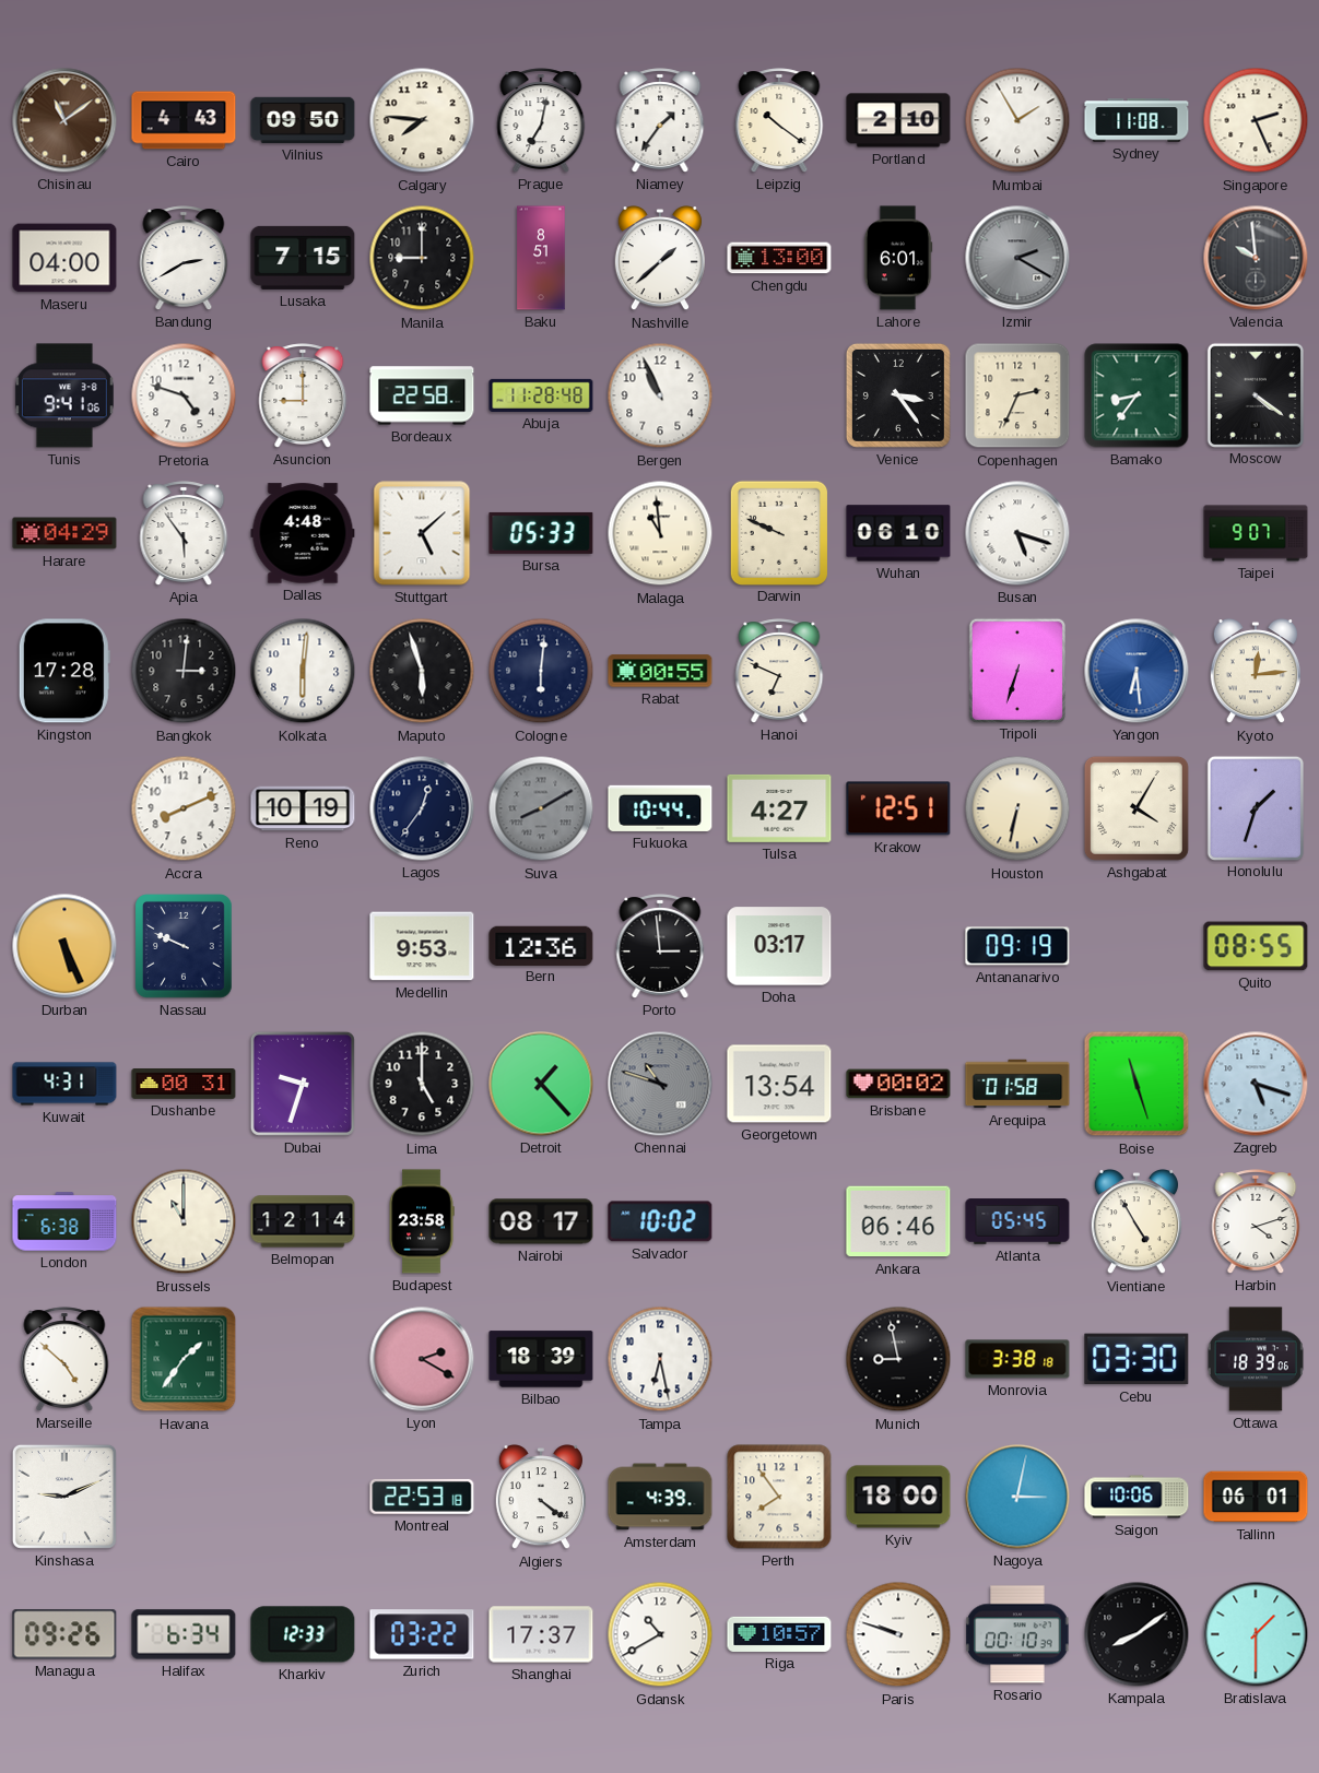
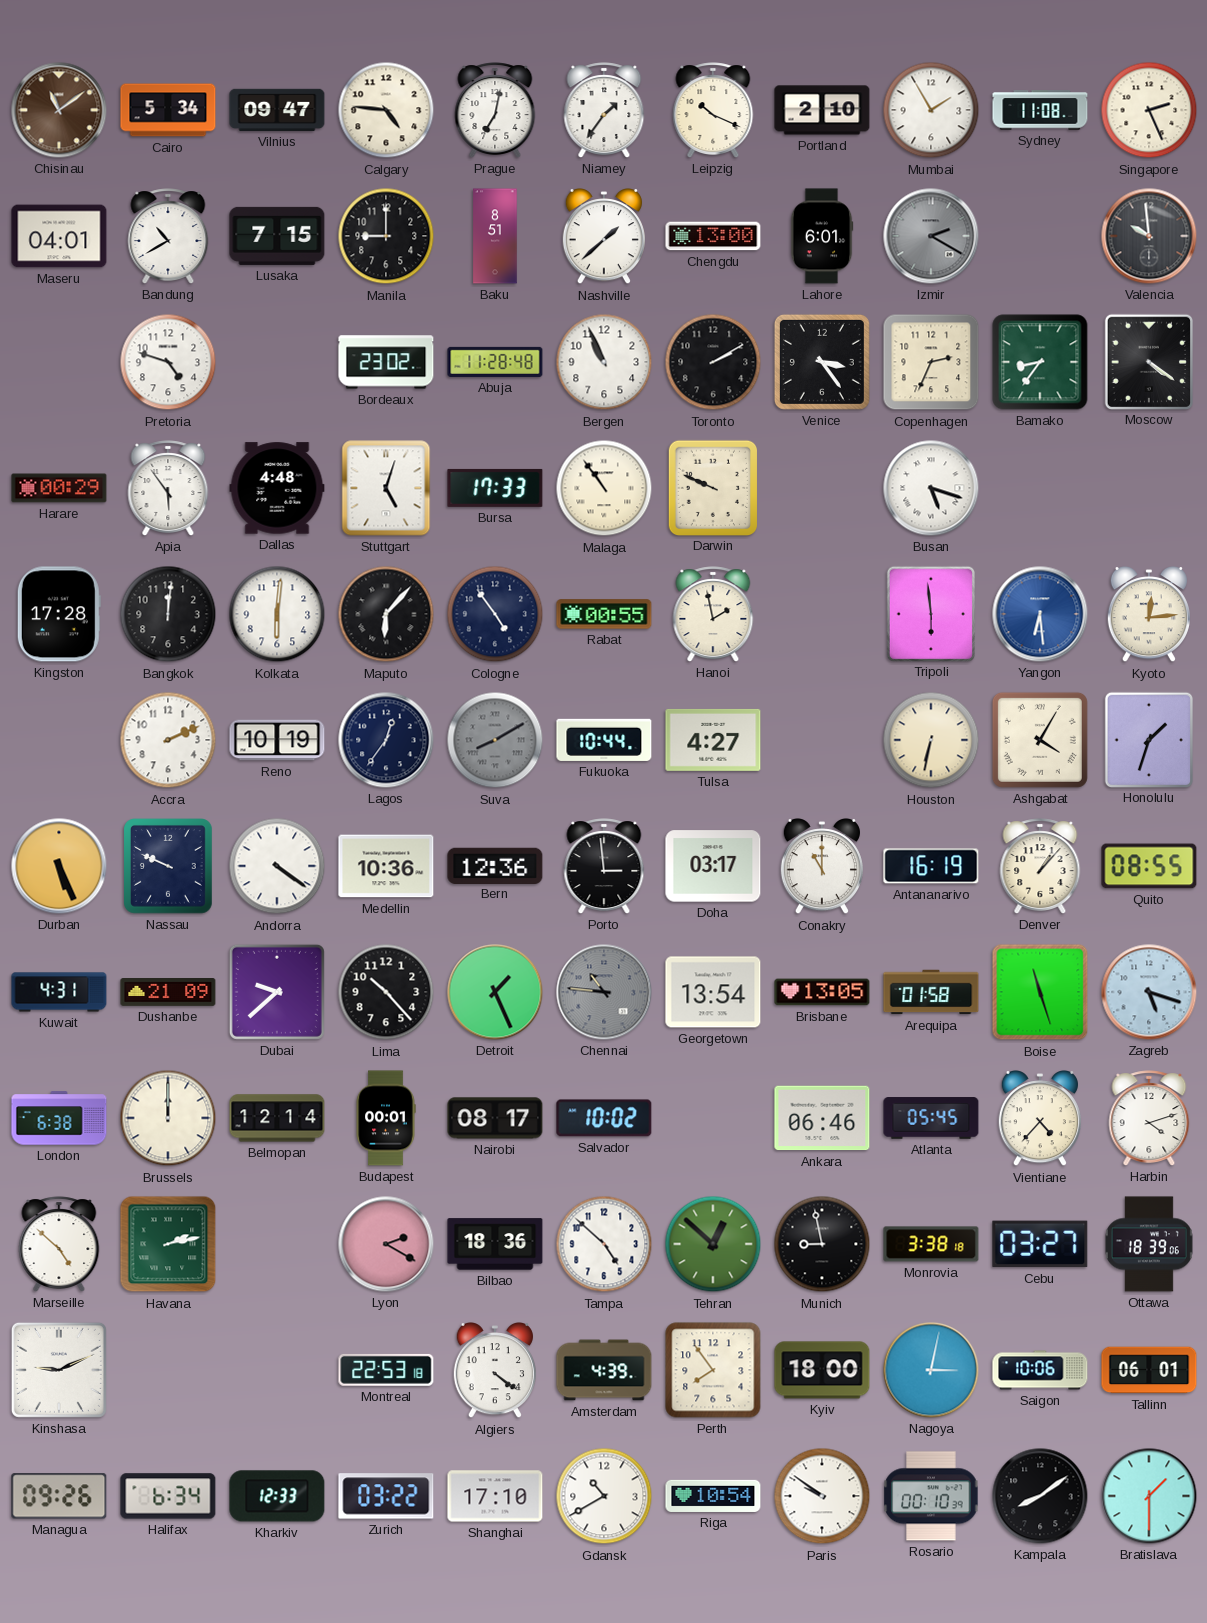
Cairo: 4:43 -> 5:34 (168, 110)
Vilnius: 09:50 -> 09:47 (277, 110)
Calgary: 7:46 -> 4:46 (386, 110)
Leipzig: 10:21 -> 10:19 (713, 110)
Maseru: 04:00 -> 04:01 (59, 236)
Bandung: 2:40 -> 10:40 (168, 236)
Tunis: 9:41 -> none (64, 395)
Asuncion: 9:00 -> none (303, 395)
Bordeaux: 22:58 -> 23:02 (386, 362)
Toronto: none -> 2:10 (713, 362)
Harare: 04:29 -> 00:29 (59, 488)
Stuttgart: 5:08 -> 5:03 (386, 488)
Bursa: 05:33 -> 17:33 (495, 488)
Malaga: 10:59 -> 10:54 (604, 488)
Wuhan: 06:10 -> none (898, 533)
Taipei: 9:07 -> none (1256, 533)
Bangkok: 3:01 -> 12:01 (168, 614)
Maputo: 5:57 -> 6:07 (386, 614)
Cologne: 6:01 -> 4:54 (495, 614)
Hanoi: 6:49 -> 1:58 (713, 614)
Tripoli: 6:33 -> 5:59 (930, 613)
Accra: 8:11 -> 2:11 (168, 740)
Krakow: 12:51 -> none (898, 808)
Andorra: none -> 4:21 (277, 866)
Medellin: 9:53 -> 10:36 (386, 866)
Conakry: none -> 11:00 (822, 867)
Antananarivo: 09:19 -> 16:19 (931, 866)
Denver: none -> 1:07 (1040, 866)
Dushanbe: 00:31 -> 21:09 (168, 993)
Dubai: 9:33 -> 9:38 (277, 992)
Lima: 5:00 -> 10:23 (386, 992)
Detroit: 1:23 -> 1:26 (495, 992)
Chennai: 10:48 -> 10:46 (604, 992)
Brisbane: 00:02 -> 13:05 (822, 992)
Brussels: 11:00 -> 12:00 (168, 1118)
Budapest: 23:58 -> 00:01 (386, 1118)
Vientiane: 4:55 -> 4:37 (1040, 1119)
Havana: 1:36 -> 2:13 (168, 1244)
Bilbao: 18:39 -> 18:36 (495, 1244)
Tampa: 6:28 -> 4:52 (604, 1244)
Tehran: none -> 12:52 (713, 1244)
Cebu: 03:30 -> 03:27 (1040, 1244)
Shanghai: 17:37 -> 17:10 (495, 1496)
Riga: 10:57 -> 10:54 (713, 1496)
Paris: 9:48 -> 9:51 (822, 1496)
